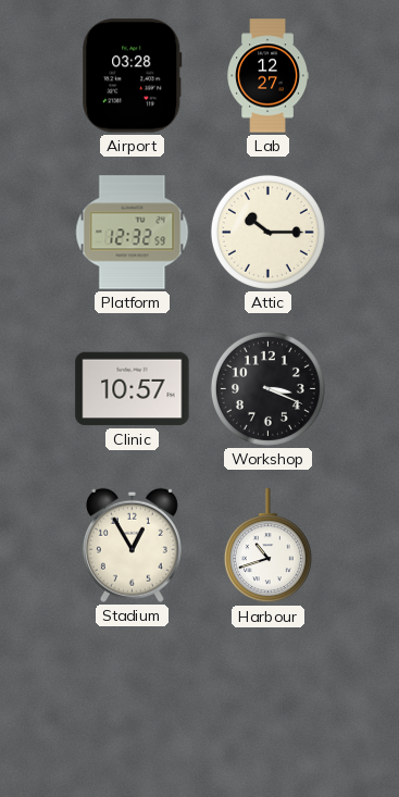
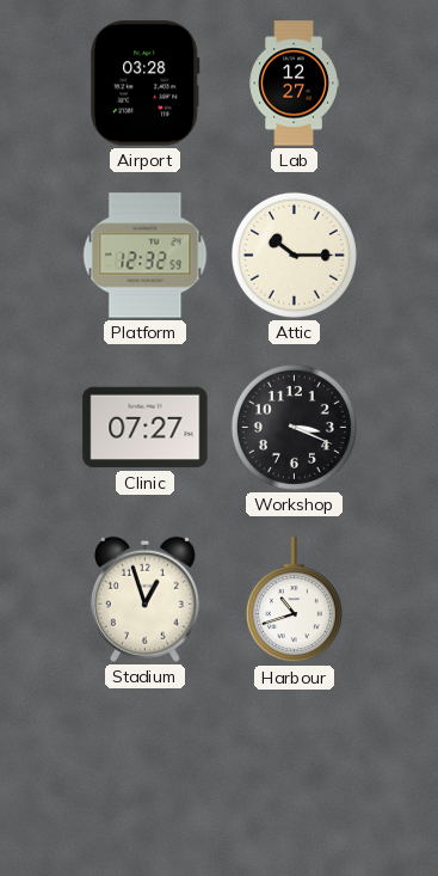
Clinic: 10:57 -> 07:27 (146, 428)
Stadium: 12:55 -> 12:57 (144, 599)
